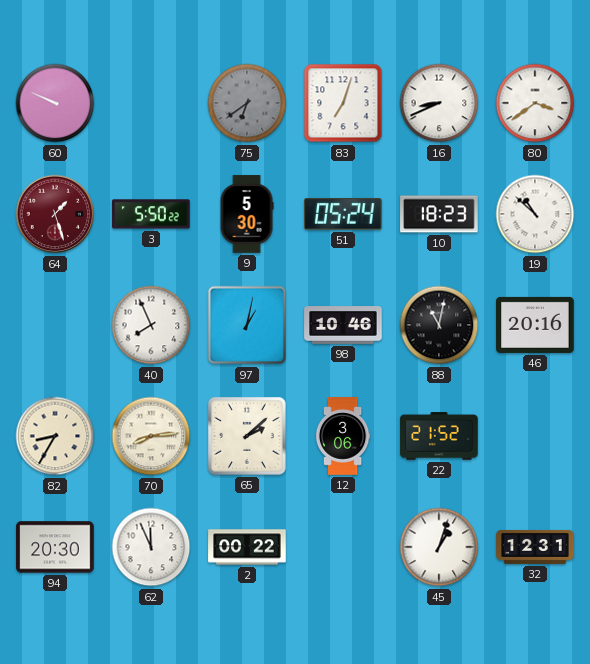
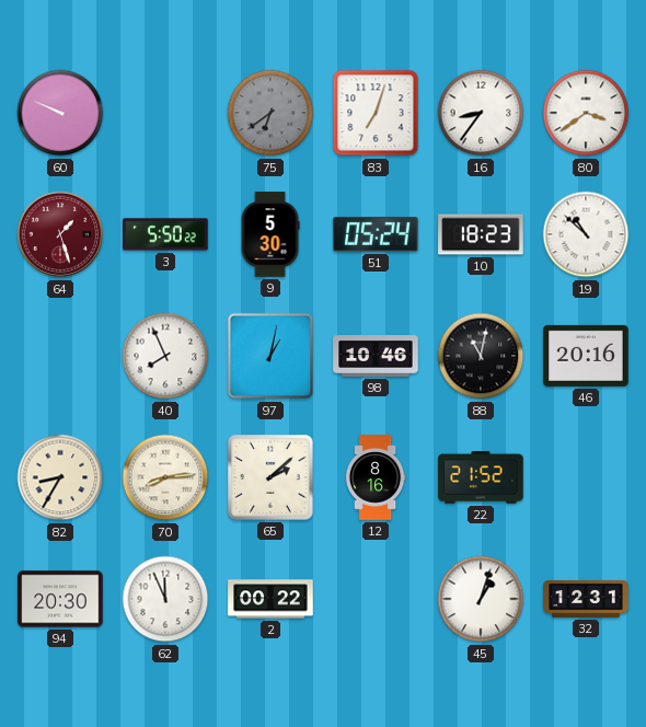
16: 8:41 -> 8:36 (481, 113)
12: 3:06 -> 8:16 (376, 477)
